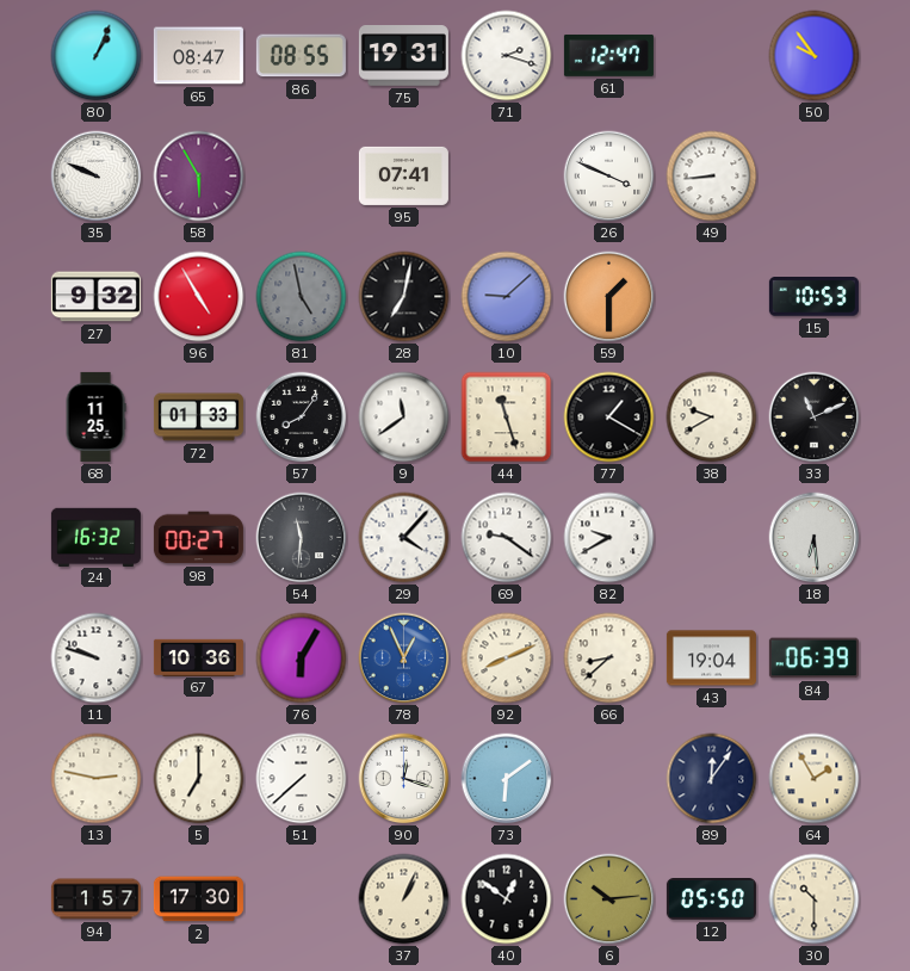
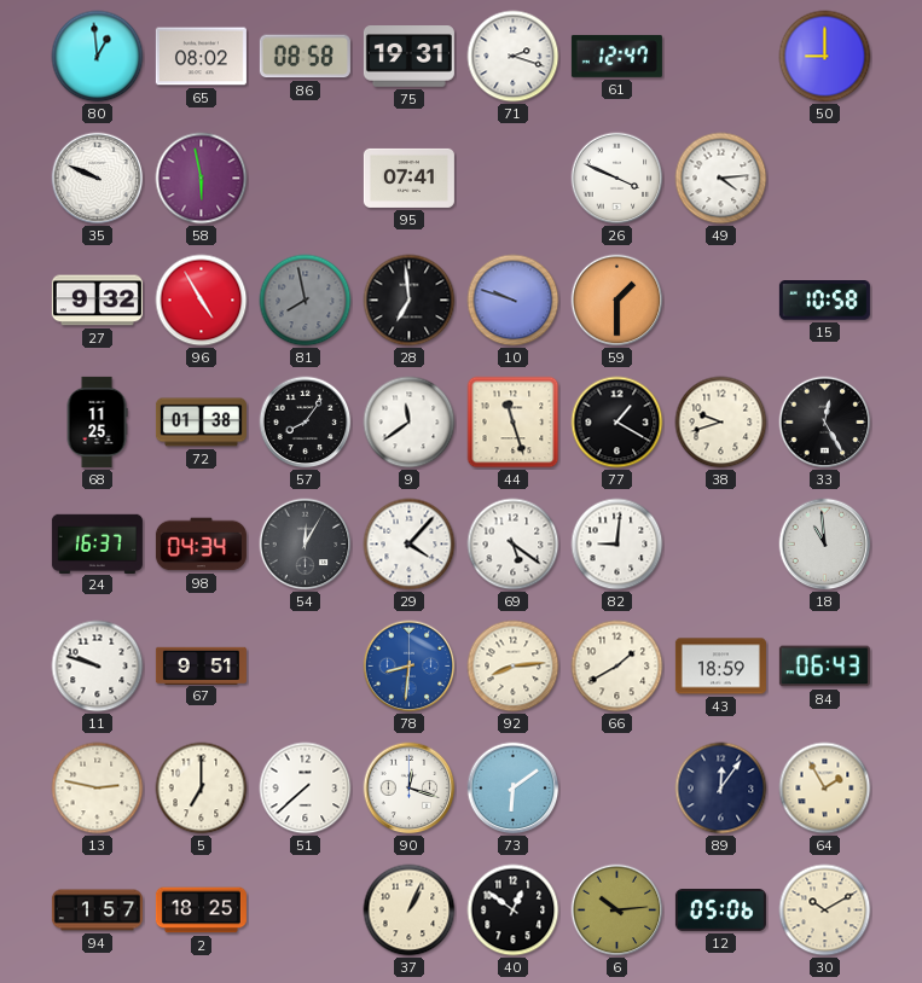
80: 1:04 -> 12:59 (98, 57)
65: 08:47 -> 08:02 (201, 57)
86: 08:55 -> 08:58 (305, 57)
50: 9:54 -> 9:00 (825, 57)
58: 5:55 -> 5:58 (202, 179)
49: 8:44 -> 4:14 (721, 179)
81: 4:58 -> 7:58 (306, 301)
28: 7:02 -> 6:59 (410, 301)
10: 9:08 -> 9:48 (514, 301)
15: 10:53 -> 10:58 (824, 301)
72: 01:33 -> 01:38 (201, 423)
38: 9:40 -> 9:42 (721, 423)
33: 11:11 -> 12:25 (825, 423)
24: 16:32 -> 16:37 (97, 543)
98: 00:27 -> 04:34 (201, 545)
54: 11:31 -> 12:05 (306, 545)
69: 9:21 -> 5:21 (514, 545)
82: 9:40 -> 9:01 (617, 545)
18: 6:29 -> 10:59 (825, 545)
67: 10:36 -> 9:51 (201, 665)
76: 6:05 -> none (302, 658)
78: 12:56 -> 8:31 (410, 667)
92: 8:11 -> 8:14 (514, 667)
66: 8:38 -> 1:40 (617, 667)
43: 19:04 -> 18:59 (720, 667)
84: 06:39 -> 06:43 (824, 667)
2: 17:30 -> 18:25 (201, 911)
12: 05:50 -> 05:06 (720, 911)
30: 10:30 -> 10:10 (825, 911)
